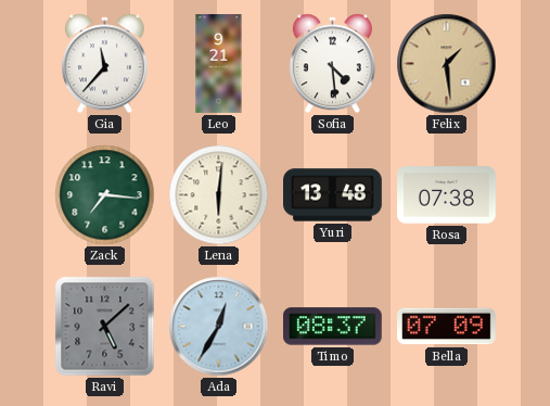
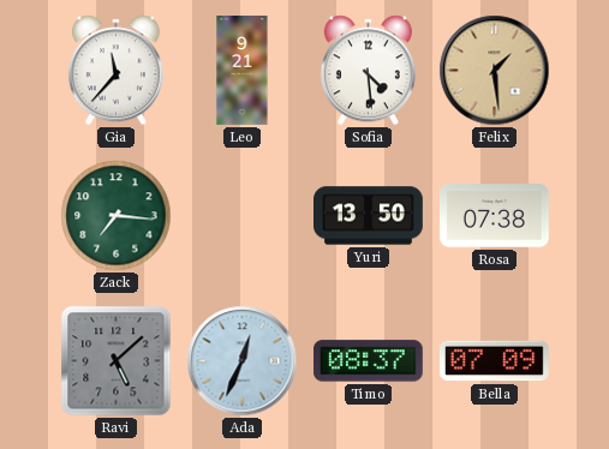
Lena: 6:01 -> none (219, 195)
Yuri: 13:48 -> 13:50 (369, 216)
Ada: 12:35 -> 12:34 (243, 361)
